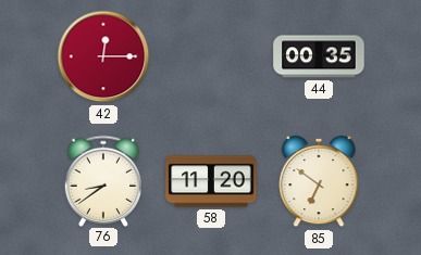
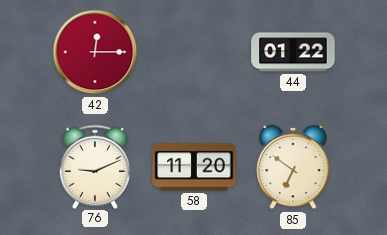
44: 00:35 -> 01:22 (293, 52)
76: 8:39 -> 9:11 (95, 166)
